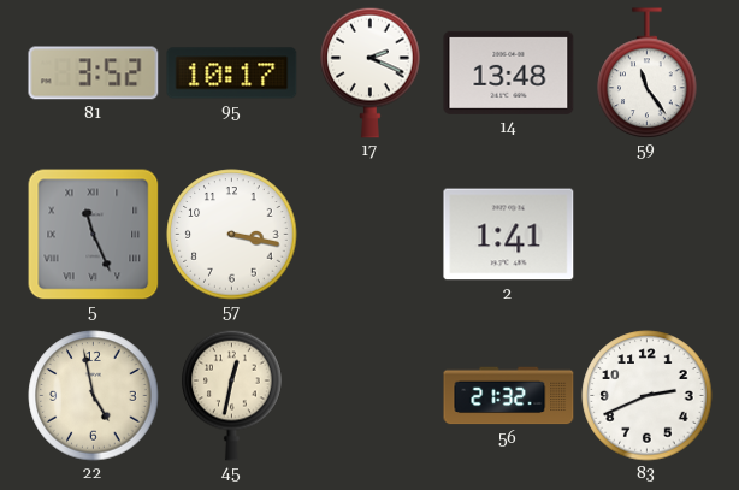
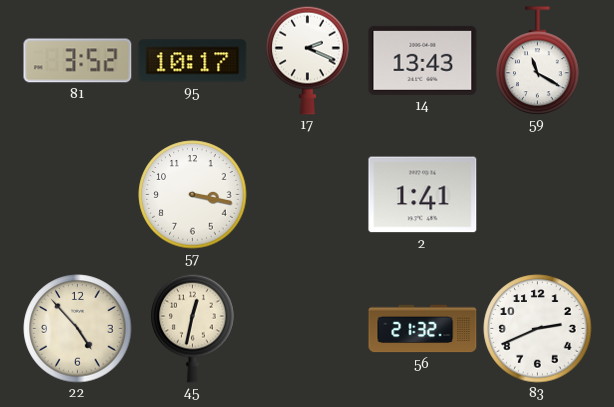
14: 13:48 -> 13:43 (423, 60)
59: 11:24 -> 11:20 (538, 61)
5: 11:26 -> none (93, 234)
22: 4:58 -> 4:53 (78, 329)
